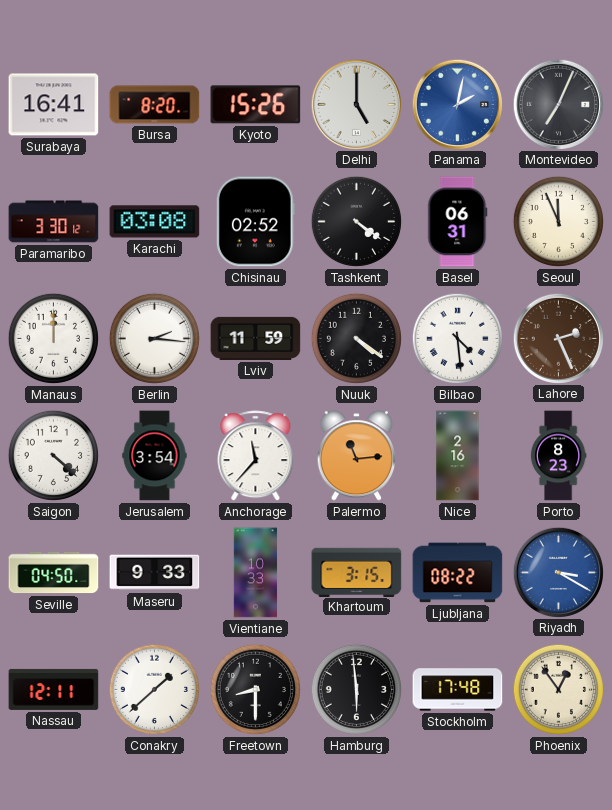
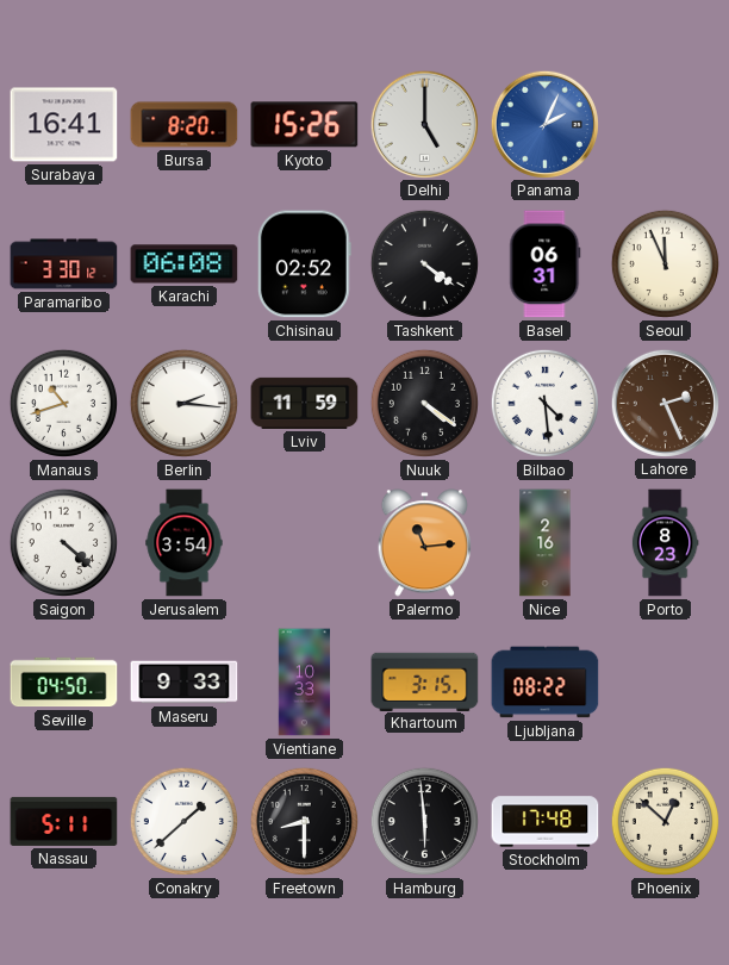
Panama: 2:02 -> 2:04 (544, 124)
Montevideo: 7:04 -> none (558, 104)
Karachi: 03:08 -> 06:08 (185, 264)
Manaus: 12:00 -> 10:42 (63, 403)
Anchorage: 11:37 -> none (256, 456)
Riyadh: 3:20 -> none (558, 572)
Nassau: 12:11 -> 5:11 (64, 821)
Phoenix: 12:54 -> 12:52 (665, 821)
